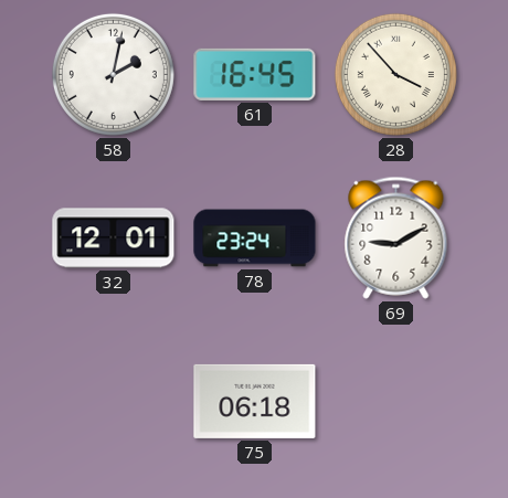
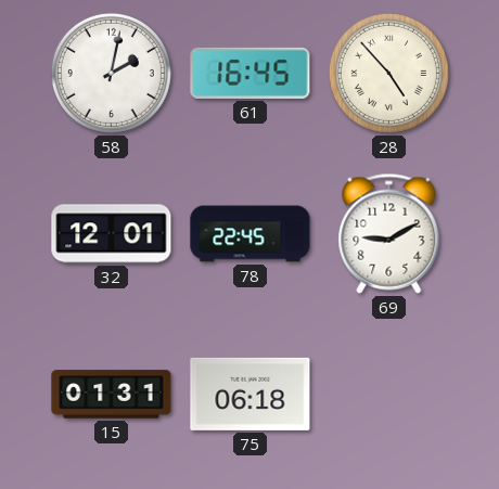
28: 3:53 -> 4:53 (388, 73)
78: 23:24 -> 22:45 (251, 234)
15: none -> 01:31 (112, 395)
